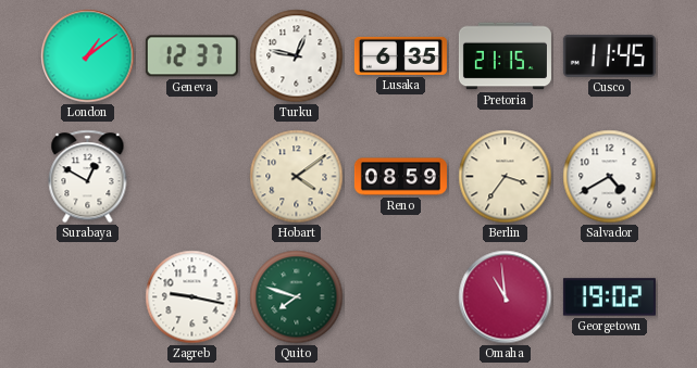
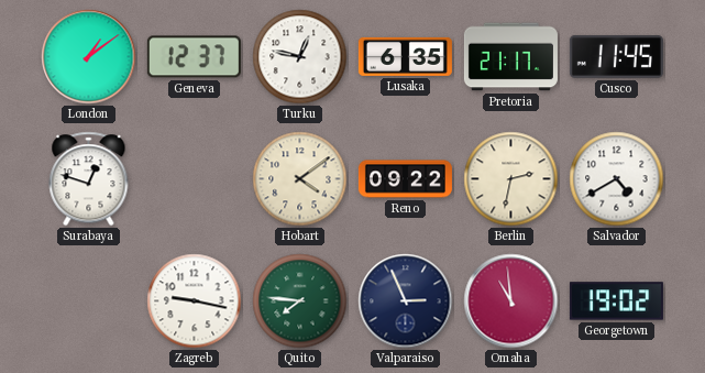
Pretoria: 21:15 -> 21:17 (510, 57)
Surabaya: 12:50 -> 12:48 (89, 179)
Reno: 08:59 -> 09:22 (405, 179)
Berlin: 3:36 -> 2:32 (511, 179)
Quito: 7:48 -> 7:46 (300, 301)
Valparaiso: none -> 2:56 (406, 301)
